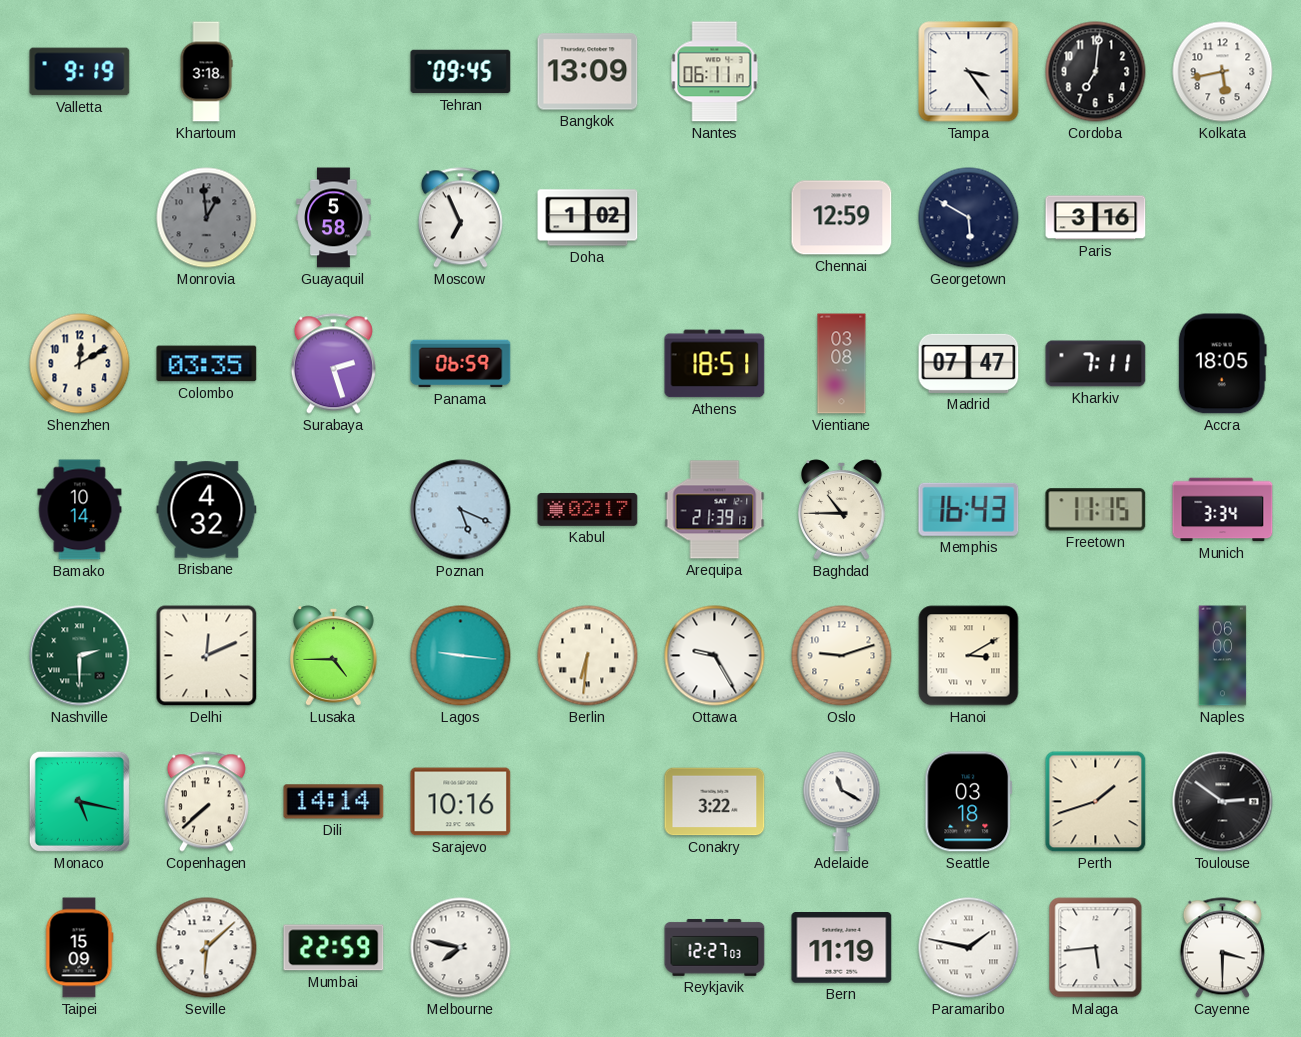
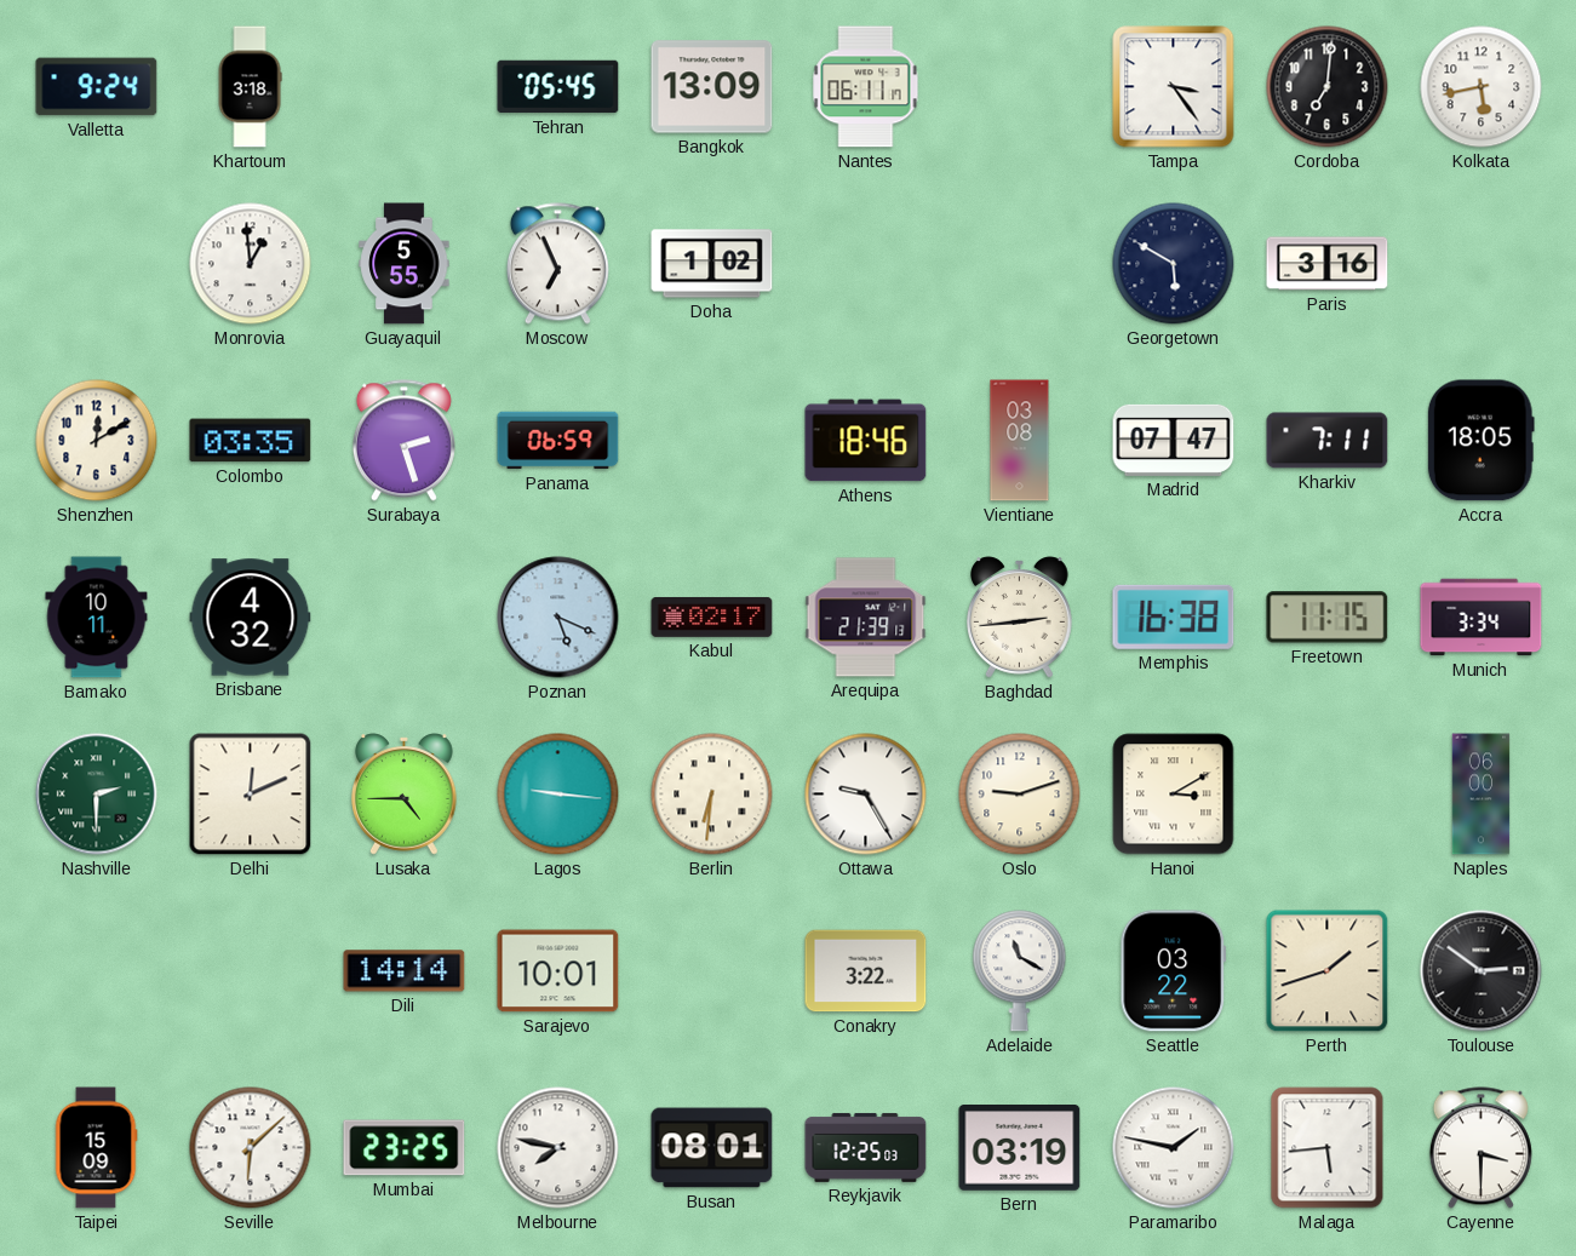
Valletta: 9:19 -> 9:24 (97, 87)
Tehran: 09:45 -> 05:45 (558, 87)
Monrovia dial: grey -> white (251, 264)
Guayaquil: 5:58 -> 5:55 (405, 264)
Chennai: 12:59 -> none (842, 218)
Athens: 18:51 -> 18:46 (866, 441)
Bamako: 10:14 -> 10:11 (97, 618)
Baghdad: 10:45 -> 2:44 (1020, 618)
Memphis: 16:43 -> 16:38 (1174, 616)
Monaco: 5:17 -> none (79, 801)
Copenhagen: 7:38 -> none (206, 802)
Sarajevo: 10:16 -> 10:01 (558, 971)
Seattle: 03:18 -> 03:22 (1174, 971)
Mumbai: 22:59 -> 23:25 (405, 1148)
Busan: none -> 08:01 (712, 1148)
Reykjavik: 12:27 -> 12:25 (866, 1147)
Bern: 11:19 -> 03:19 (1020, 1148)
